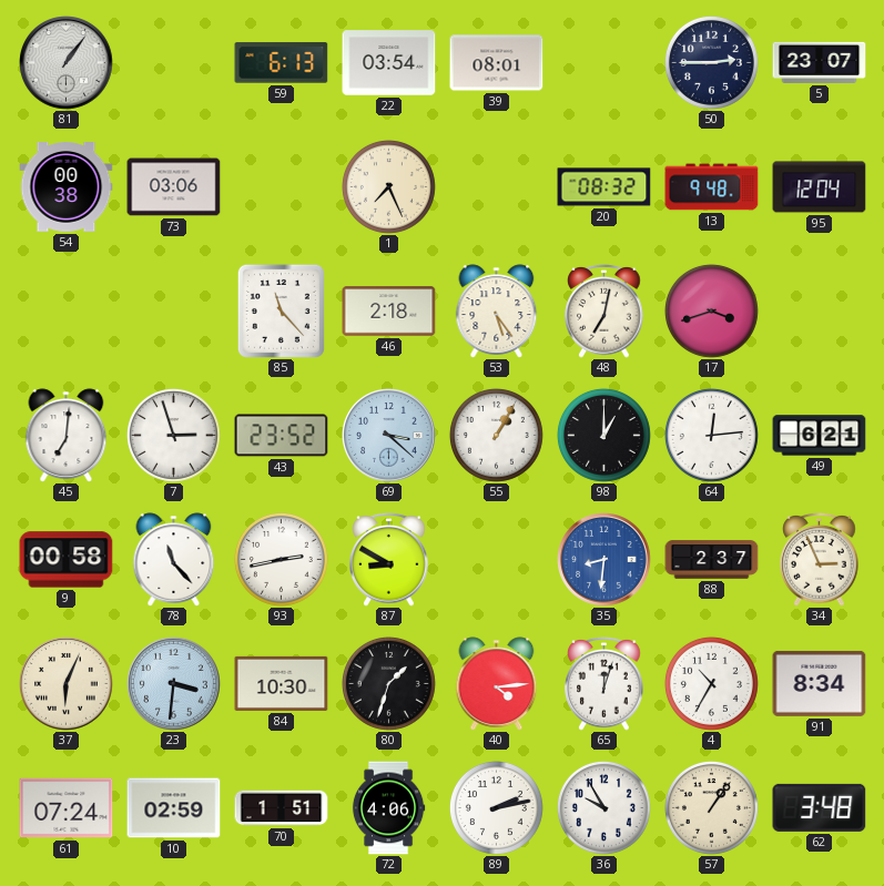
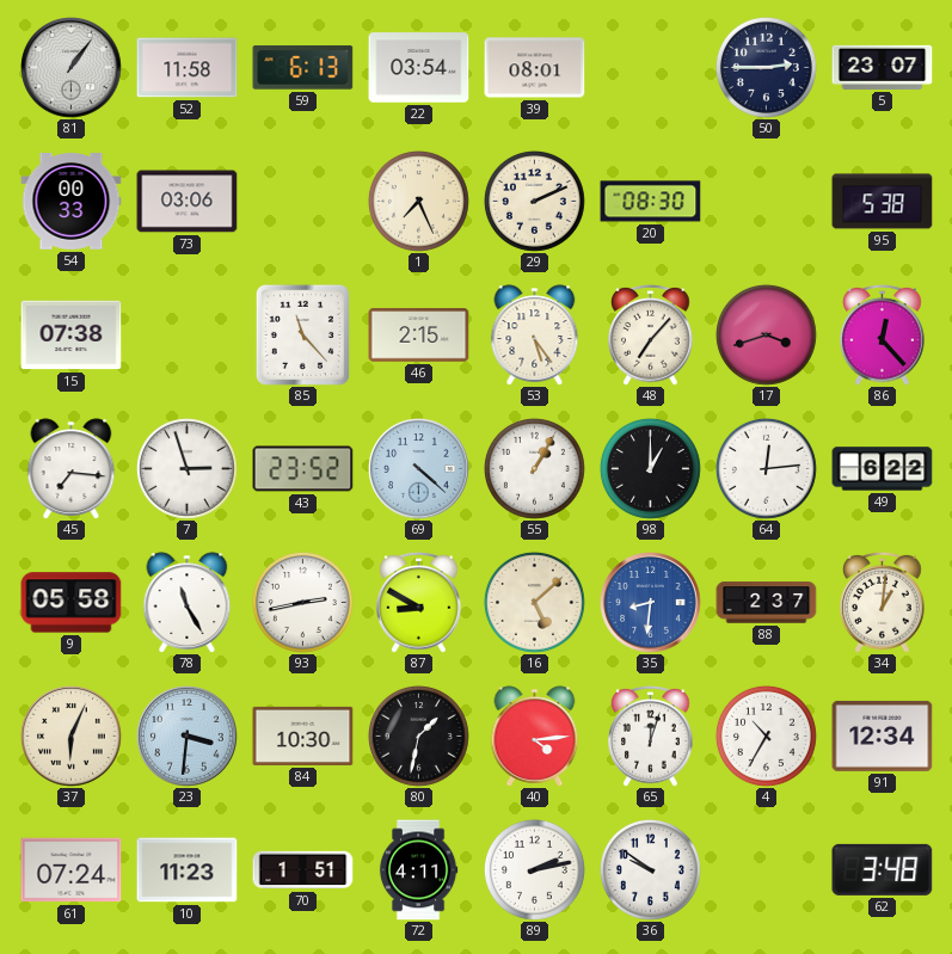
52: none -> 11:58 (188, 68)
54: 00:38 -> 00:33 (72, 202)
29: none -> 2:11 (534, 201)
20: 08:32 -> 08:30 (651, 202)
13: 9:48 -> none (712, 187)
95: 12:04 -> 5:38 (883, 202)
15: none -> 07:38 (72, 336)
46: 2:18 -> 2:15 (419, 336)
48: 7:02 -> 7:07 (651, 334)
86: none -> 12:23 (883, 334)
45: 7:01 -> 7:16 (72, 469)
69: 3:22 -> 4:22 (419, 469)
49: 6:21 -> 6:22 (883, 469)
9: 00:58 -> 05:58 (72, 603)
78: 11:23 -> 11:25 (188, 603)
16: none -> 5:08 (534, 602)
34: 2:56 -> 1:01 (883, 602)
80: 1:33 -> 1:32 (418, 735)
91: 8:34 -> 12:34 (883, 735)
10: 02:59 -> 11:23 (188, 870)
72: 4:06 -> 4:11 (418, 870)
36: 9:55 -> 9:51 (650, 869)
57: 1:06 -> none (711, 807)
